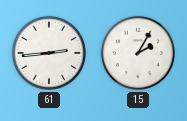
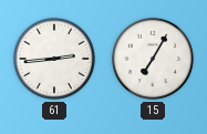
15: 2:05 -> 7:05 (153, 59)
